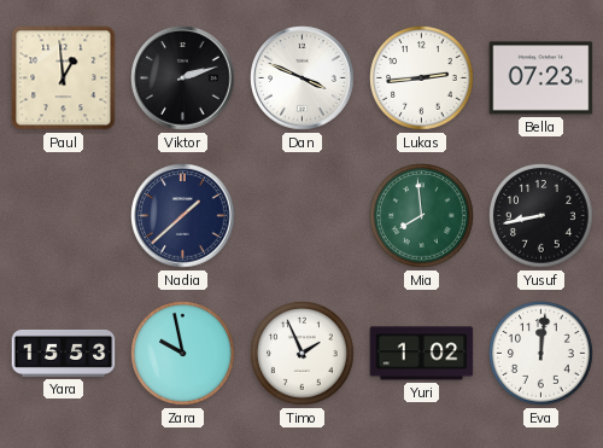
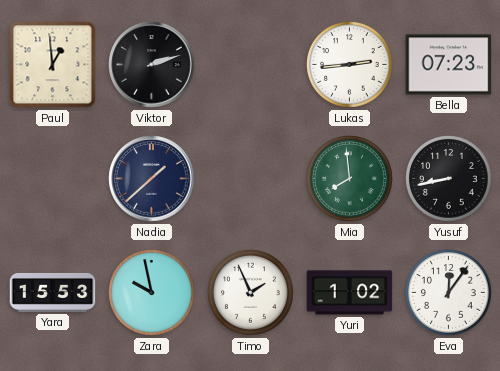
Dan: 3:49 -> none (303, 78)
Eva: 12:01 -> 12:06 (449, 293)
